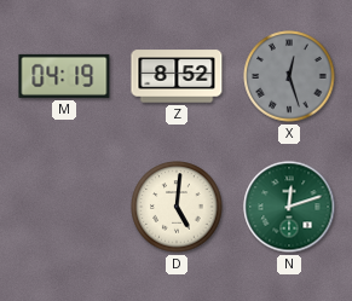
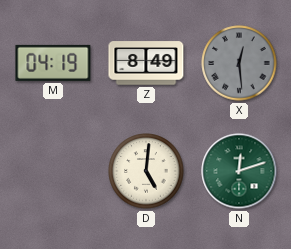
Z: 8:52 -> 8:49 (146, 63)
X: 12:27 -> 12:29 (239, 63)
